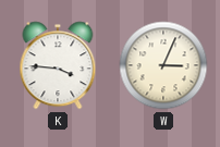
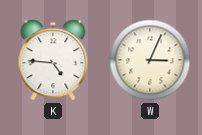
K: 3:46 -> 4:46 (53, 60)
